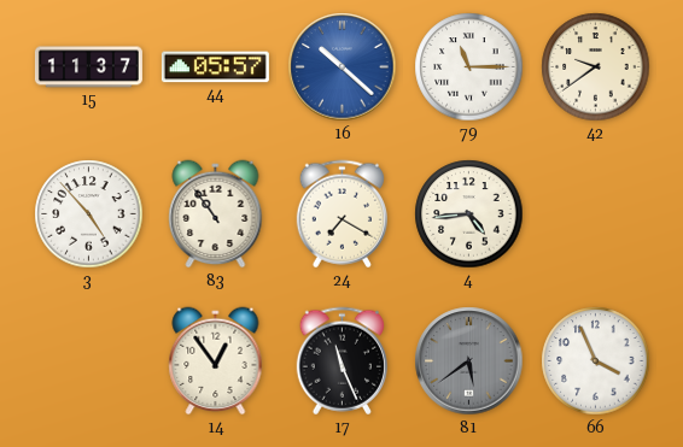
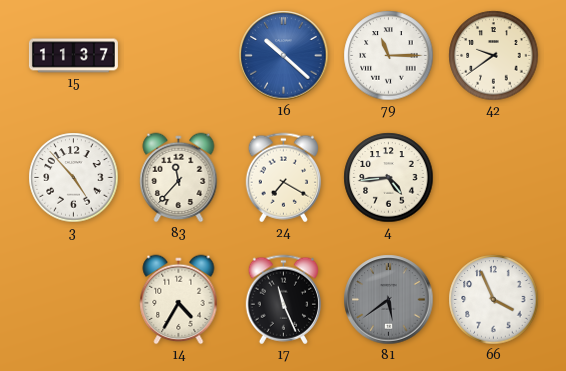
44: 05:57 -> none (215, 67)
83: 10:54 -> 11:37 (179, 178)
14: 12:54 -> 4:35 (179, 300)
